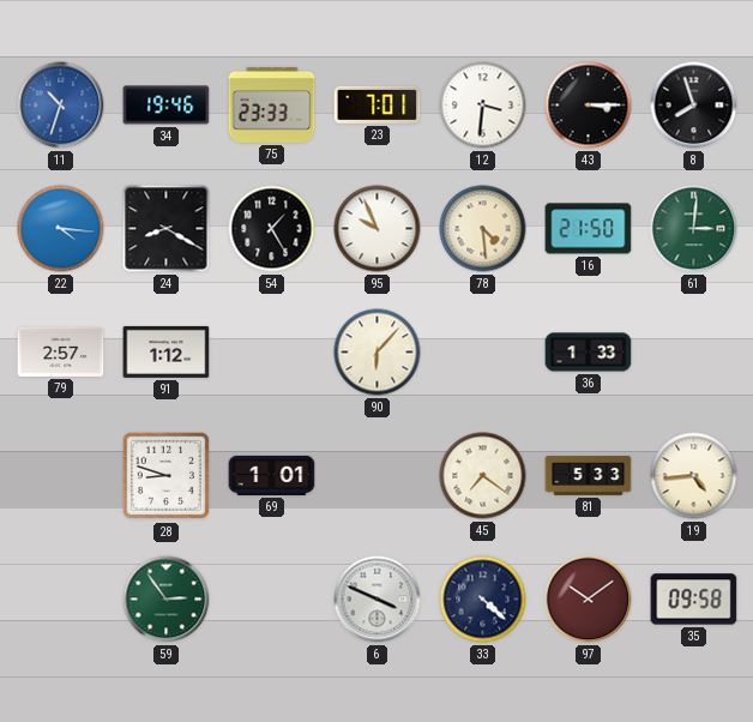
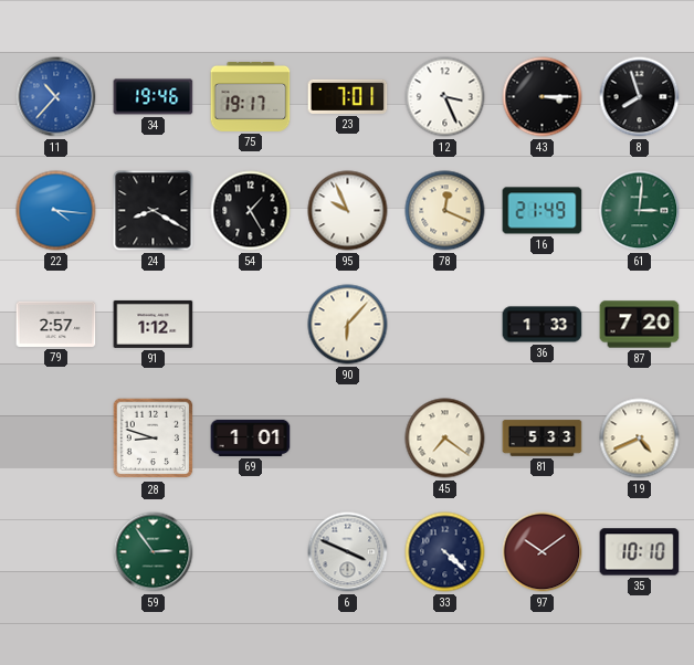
11: 10:33 -> 10:37 (56, 97)
75: 23:33 -> 19:17 (251, 96)
12: 3:31 -> 3:26 (445, 97)
78: 4:29 -> 12:19 (445, 211)
16: 21:50 -> 21:49 (543, 211)
87: none -> 7:20 (640, 325)
19: 4:44 -> 4:41 (640, 439)
35: 09:58 -> 10:10 (640, 552)
